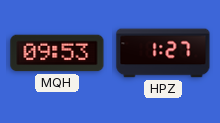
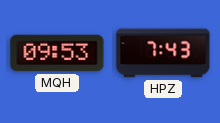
HPZ: 1:27 -> 7:43 (163, 53)
